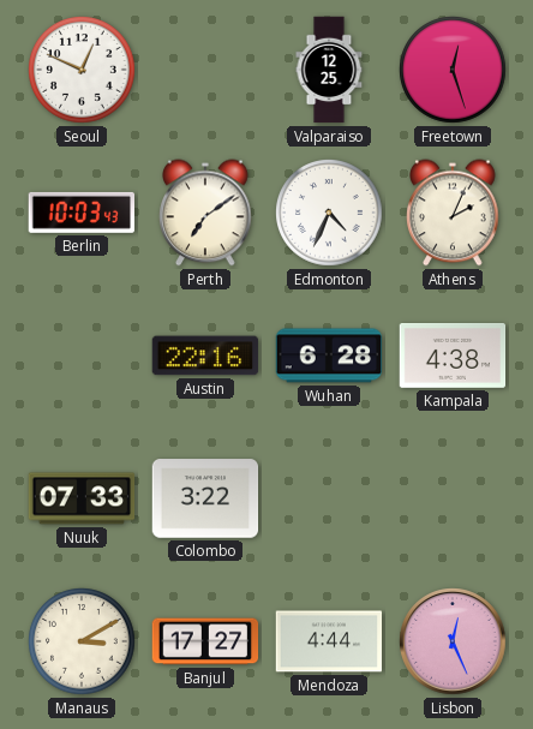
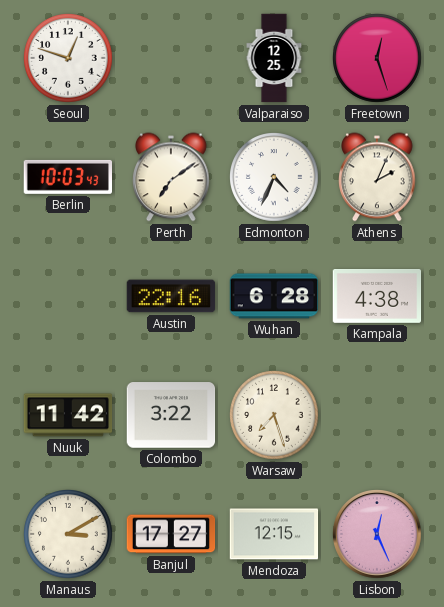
Seoul: 12:49 -> 12:48 (68, 58)
Nuuk: 07:33 -> 11:42 (68, 415)
Warsaw: none -> 7:27 (274, 415)
Mendoza: 4:44 -> 12:15 (274, 534)
